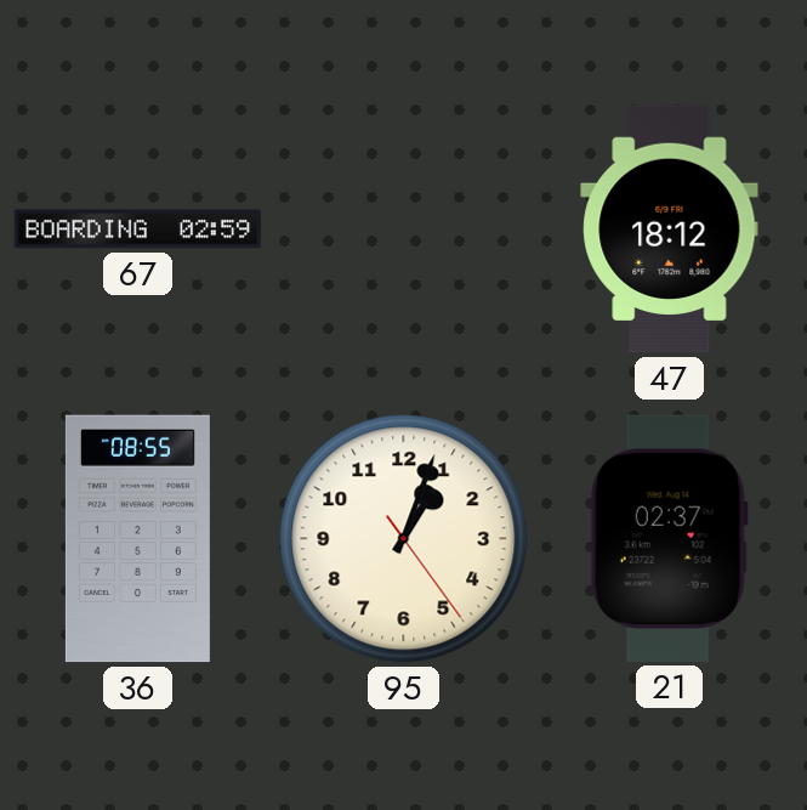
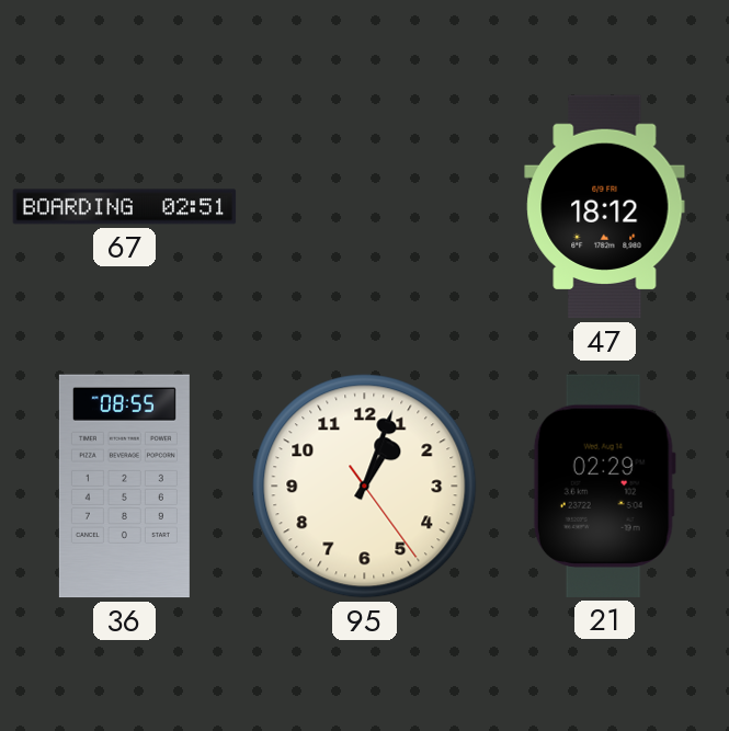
67: 02:59 -> 02:51 (125, 207)
21: 02:37 -> 02:29 (604, 486)
